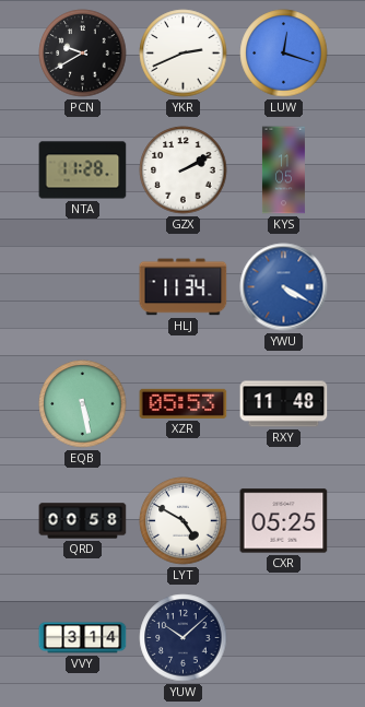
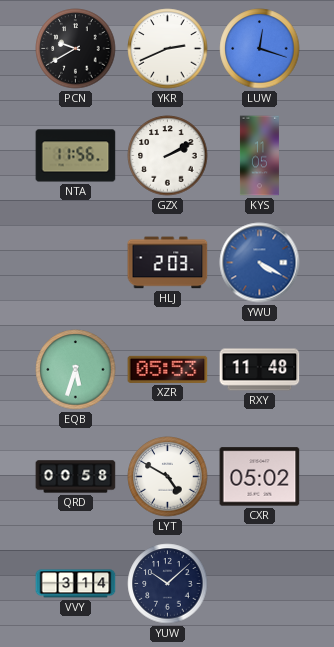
NTA: 11:28 -> 11:56 (76, 156)
HLJ: 11:34 -> 2:03 (168, 263)
EQB: 5:28 -> 5:33 (76, 370)
CXR: 05:25 -> 05:02 (260, 477)
